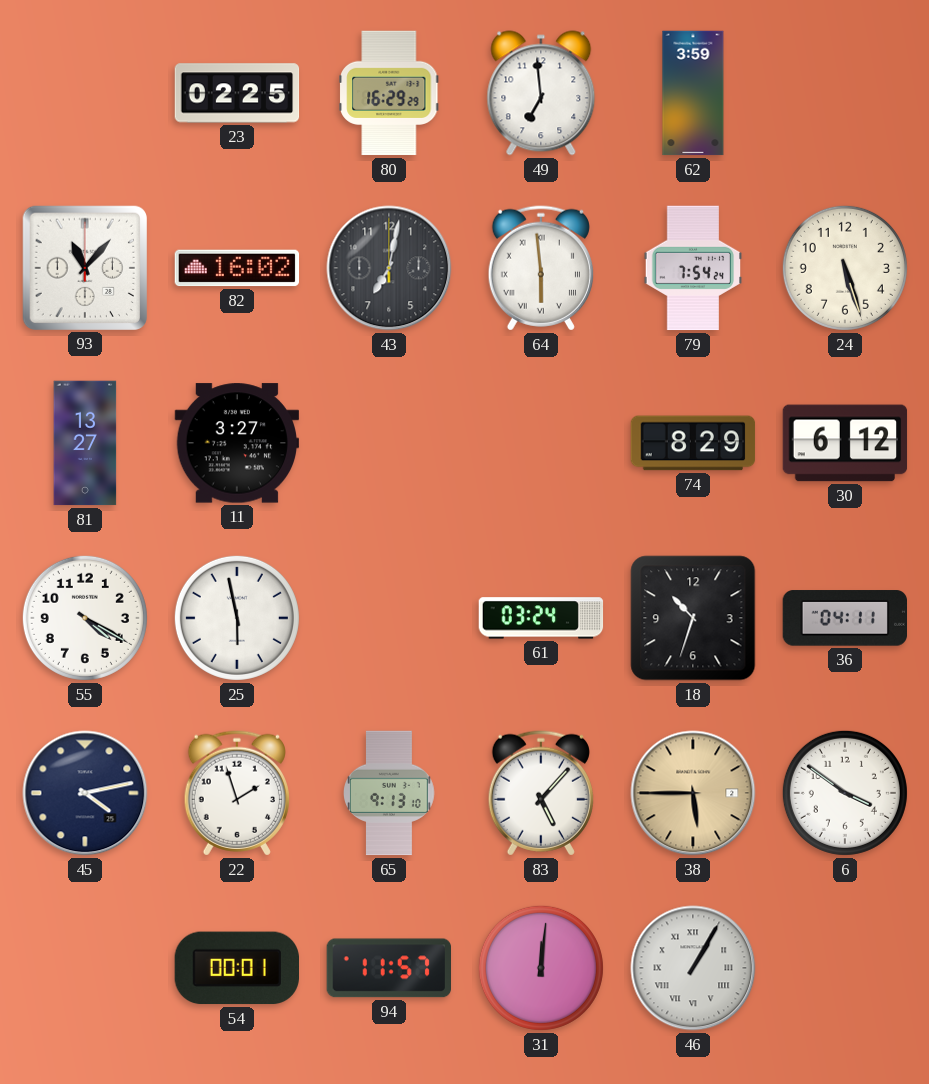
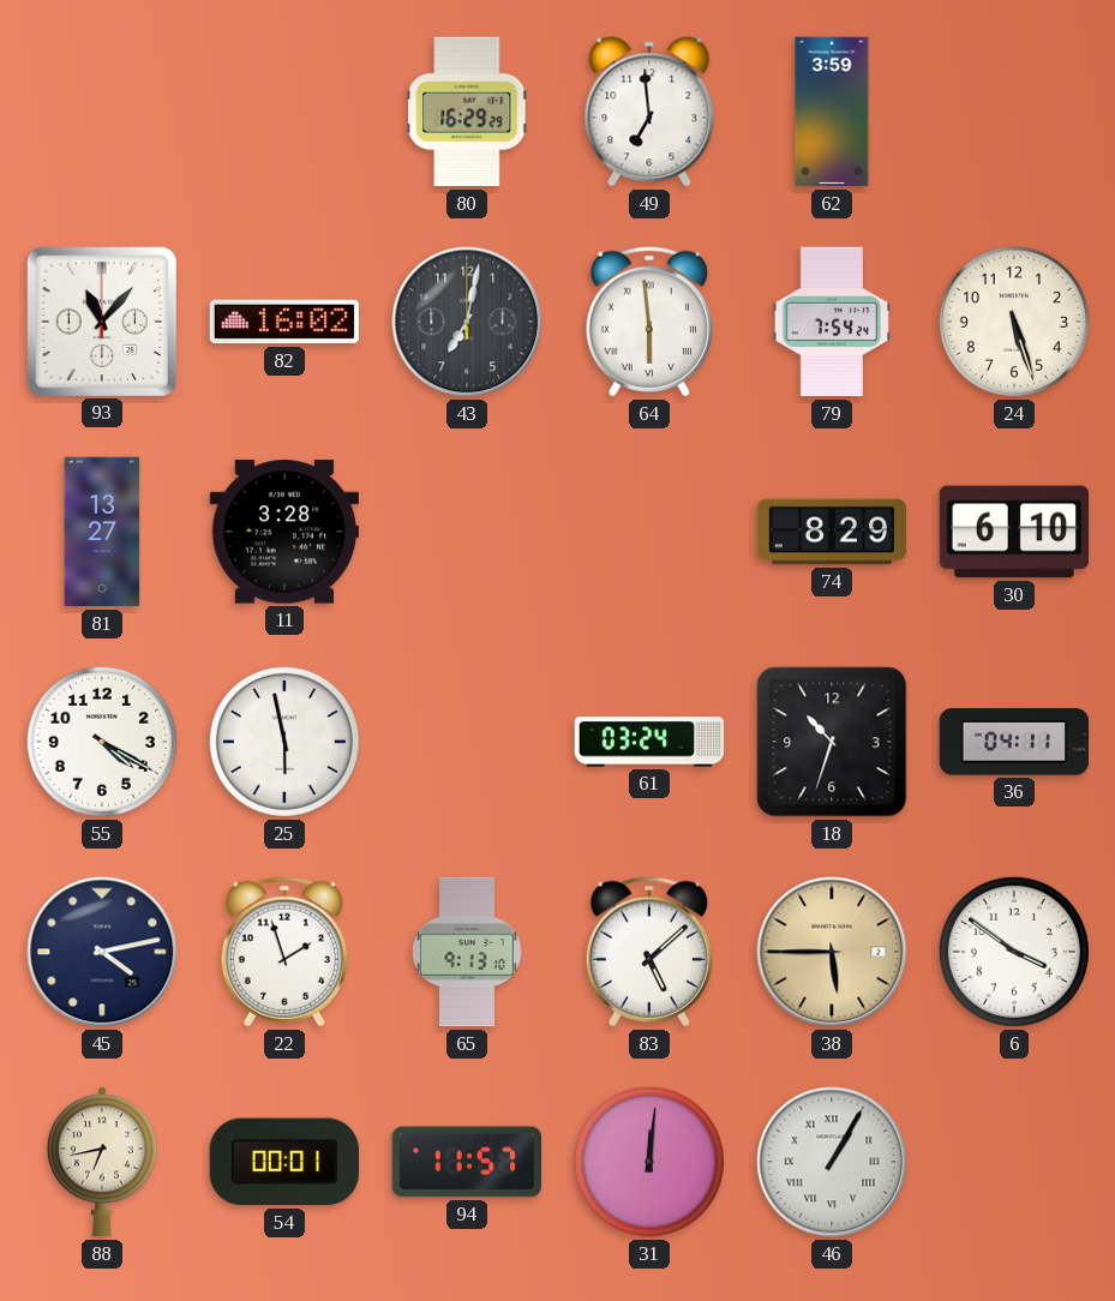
23: 02:25 -> none (237, 93)
11: 3:27 -> 3:28 (283, 532)
30: 6:12 -> 6:10 (1014, 532)
83: 5:07 -> 5:08 (649, 952)
88: none -> 6:43 (102, 1162)
